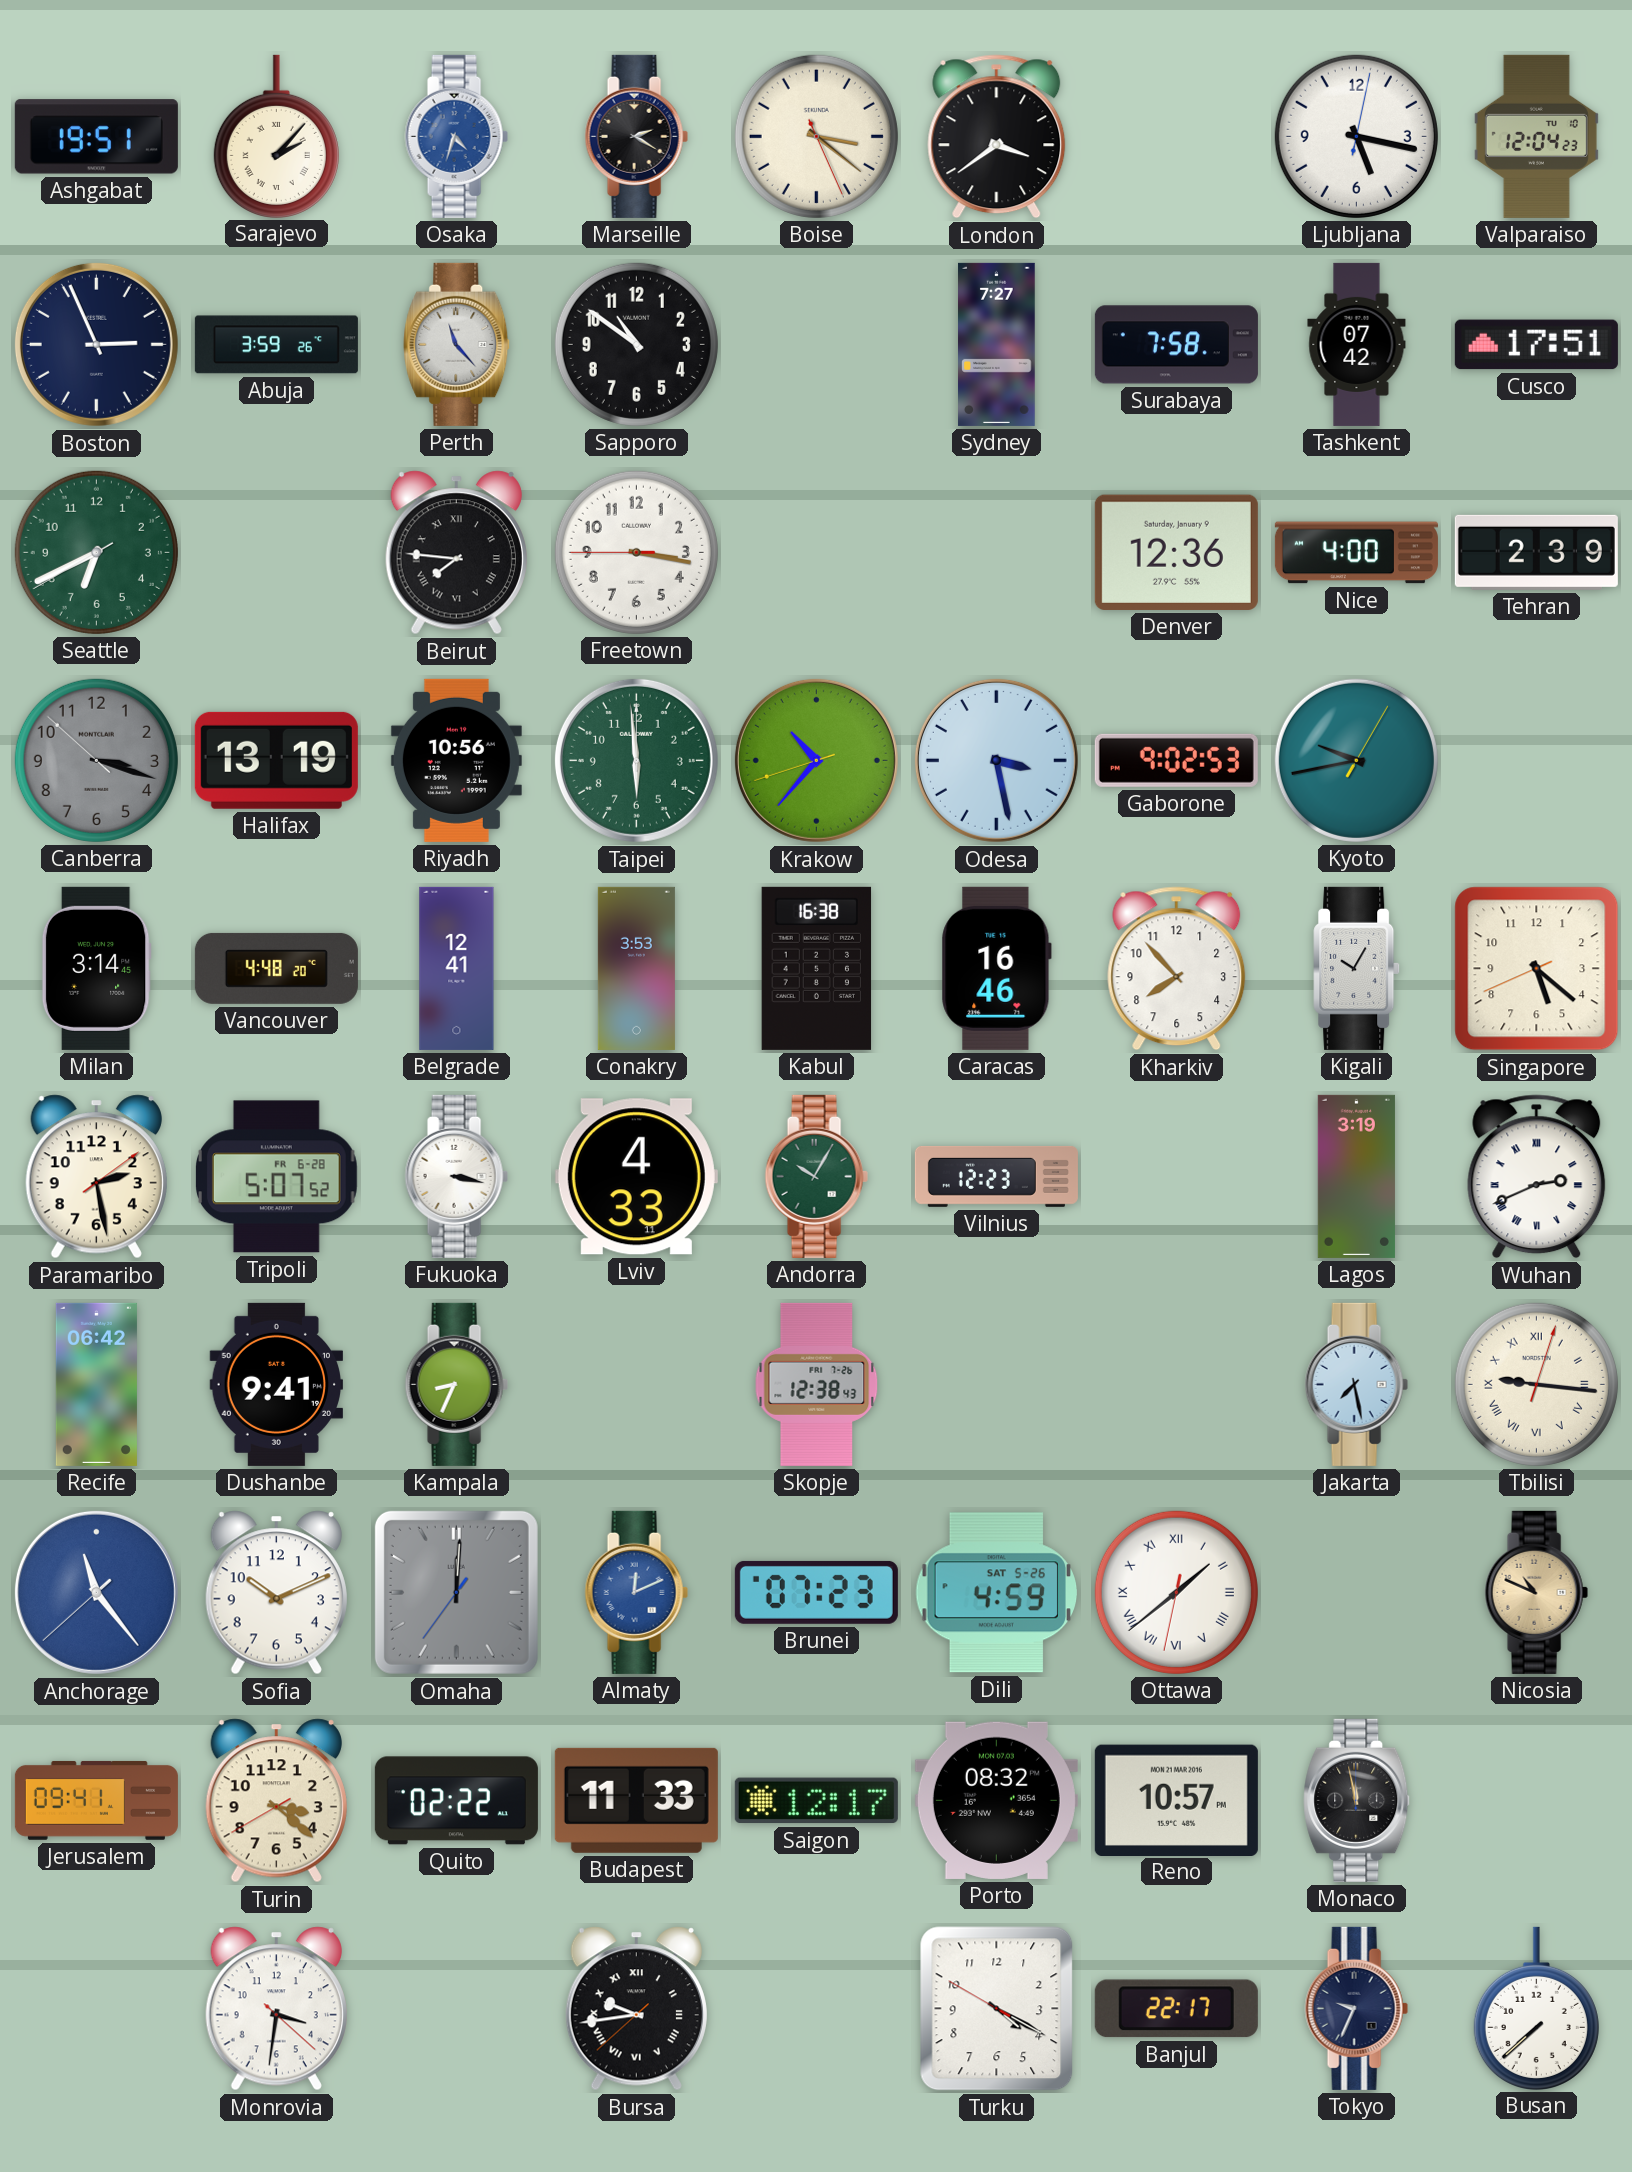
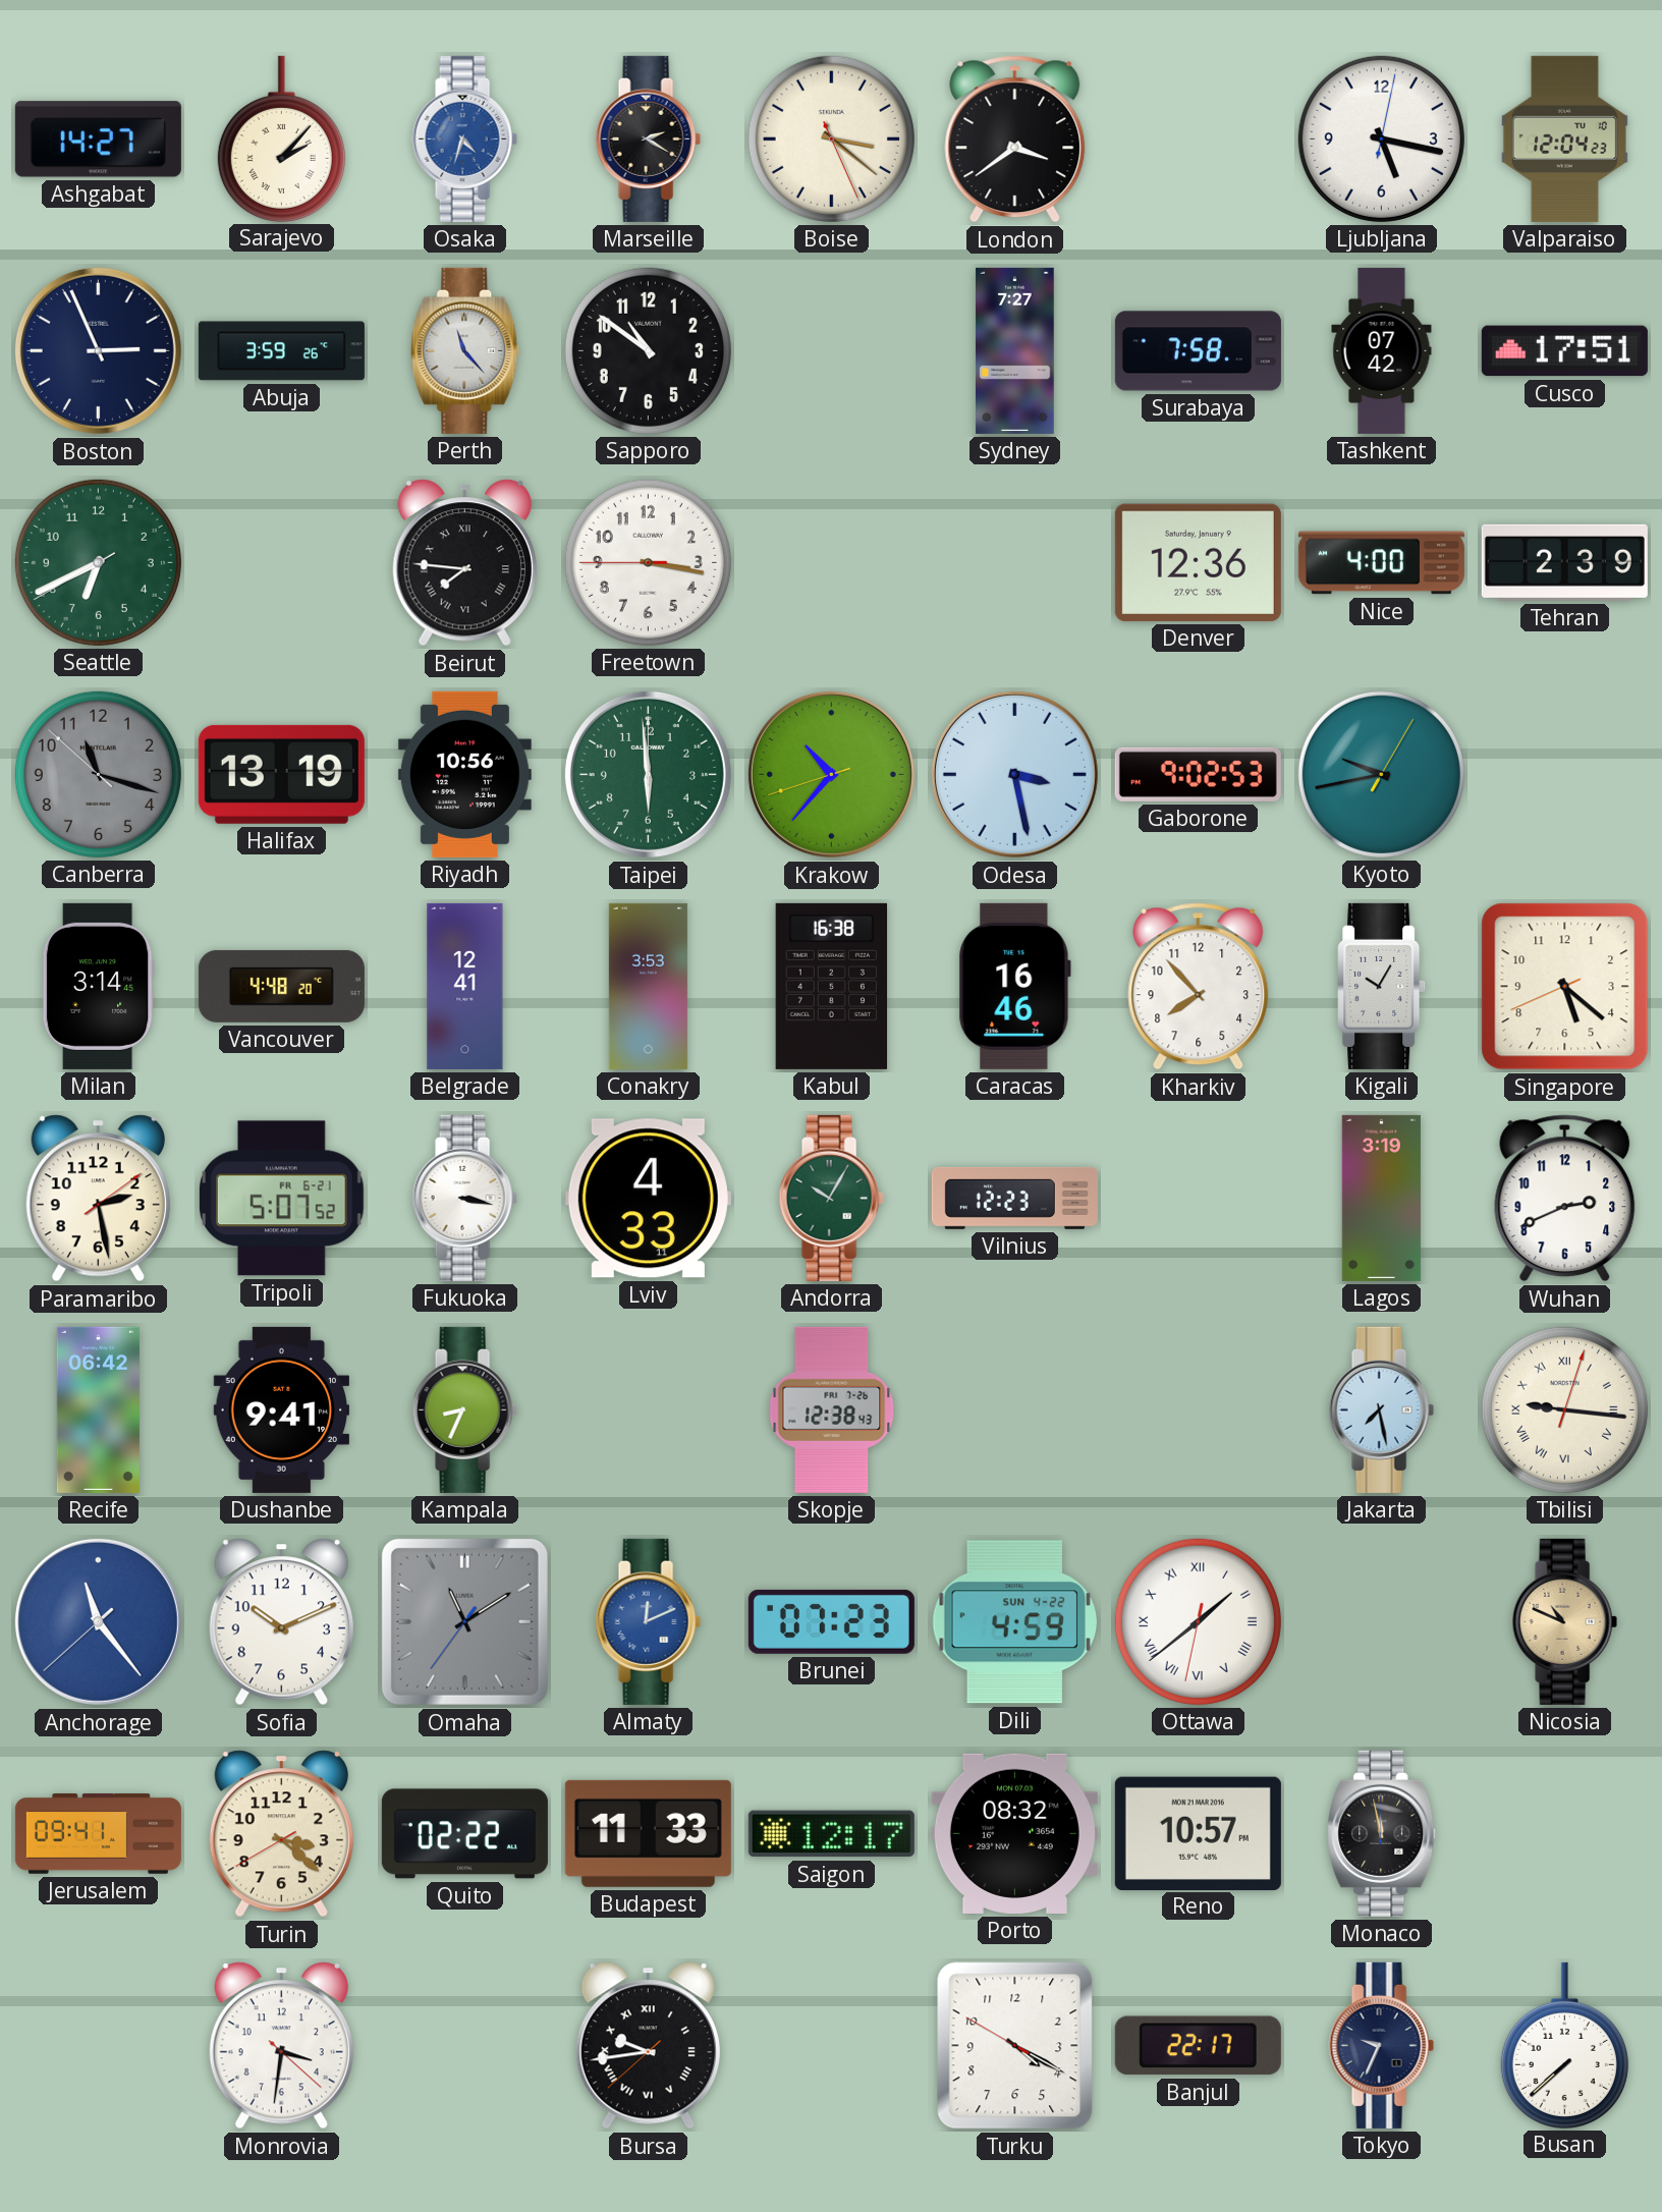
Ashgabat: 19:51 -> 14:27 (98, 140)
Canberra: 3:17 -> 11:17 (98, 774)
Tripoli date: FR 6-28 -> FR 6-21 (282, 1199)
Wuhan numerals: Roman -> Arabic (1565, 1199)
Omaha: 12:00 -> 11:09 (464, 1621)
Dili date: SAT 5-26 -> SUN 4-22 (1014, 1622)
